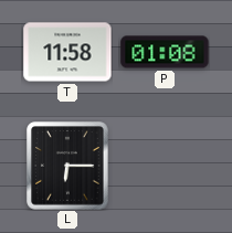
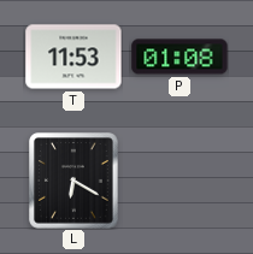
T: 11:58 -> 11:53 (73, 57)
L: 6:15 -> 6:20 (73, 181)
